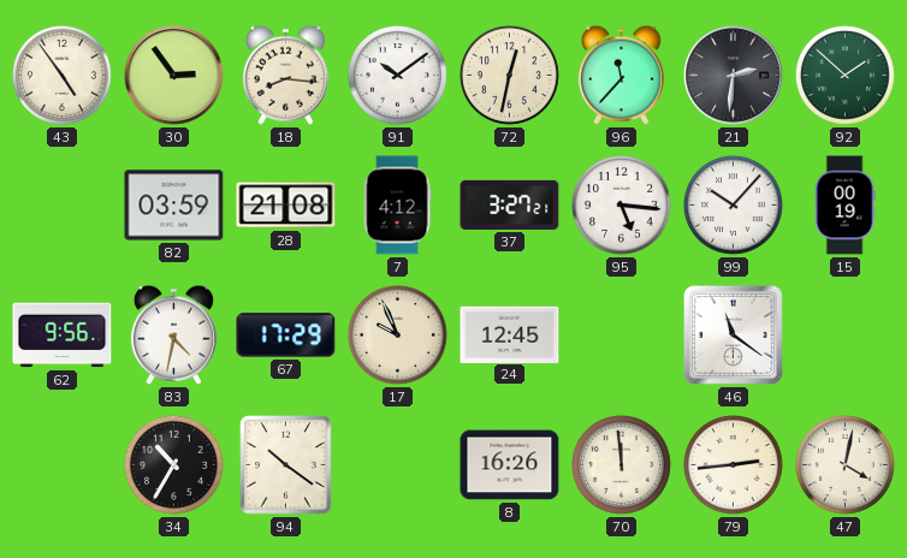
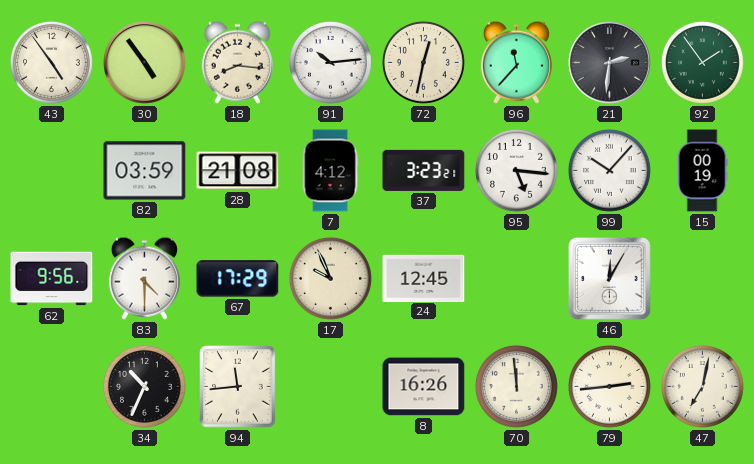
30: 2:54 -> 4:54 (145, 63)
91: 10:09 -> 10:14 (331, 63)
92: 1:52 -> 1:54 (703, 63)
37: 3:27 -> 3:23 (424, 170)
83: 4:32 -> 4:30 (144, 278)
46: 11:21 -> 12:05 (610, 279)
34: 10:35 -> 10:34 (145, 387)
94: 10:21 -> 11:44 (238, 387)
47: 4:02 -> 7:02 (703, 387)
